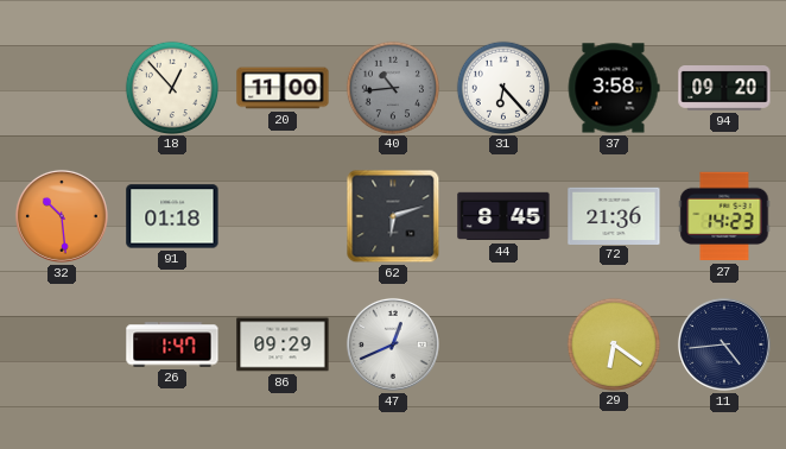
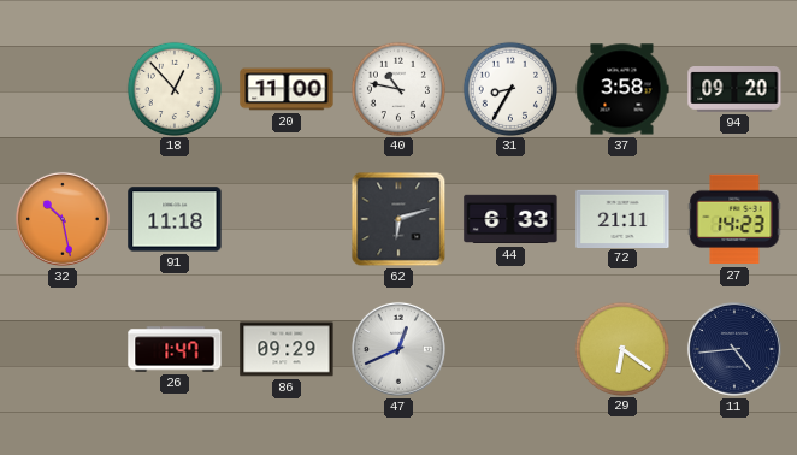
40: 10:44 -> 10:47 (397, 88)
40 dial: grey -> white (397, 88)
31: 6:23 -> 8:35 (509, 88)
32: 10:29 -> 10:28 (63, 219)
91: 01:18 -> 11:18 (175, 219)
44: 8:45 -> 6:33 (510, 219)
72: 21:36 -> 21:11 (622, 218)
